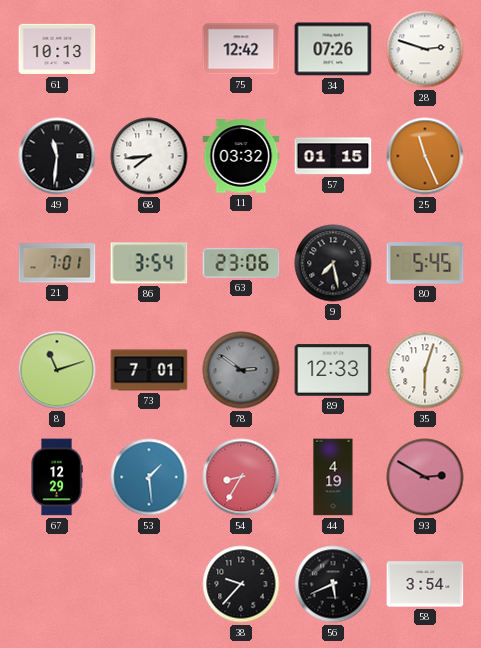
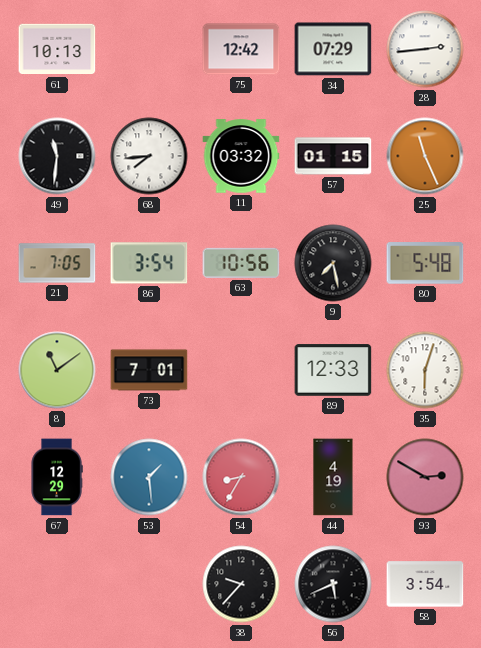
34: 07:26 -> 07:29 (333, 49)
28: 2:48 -> 2:44 (425, 49)
21: 7:01 -> 7:05 (57, 263)
63: 23:06 -> 10:56 (241, 263)
80: 5:45 -> 5:48 (425, 263)
8: 11:12 -> 11:09 (57, 370)
78: 2:51 -> none (241, 370)
